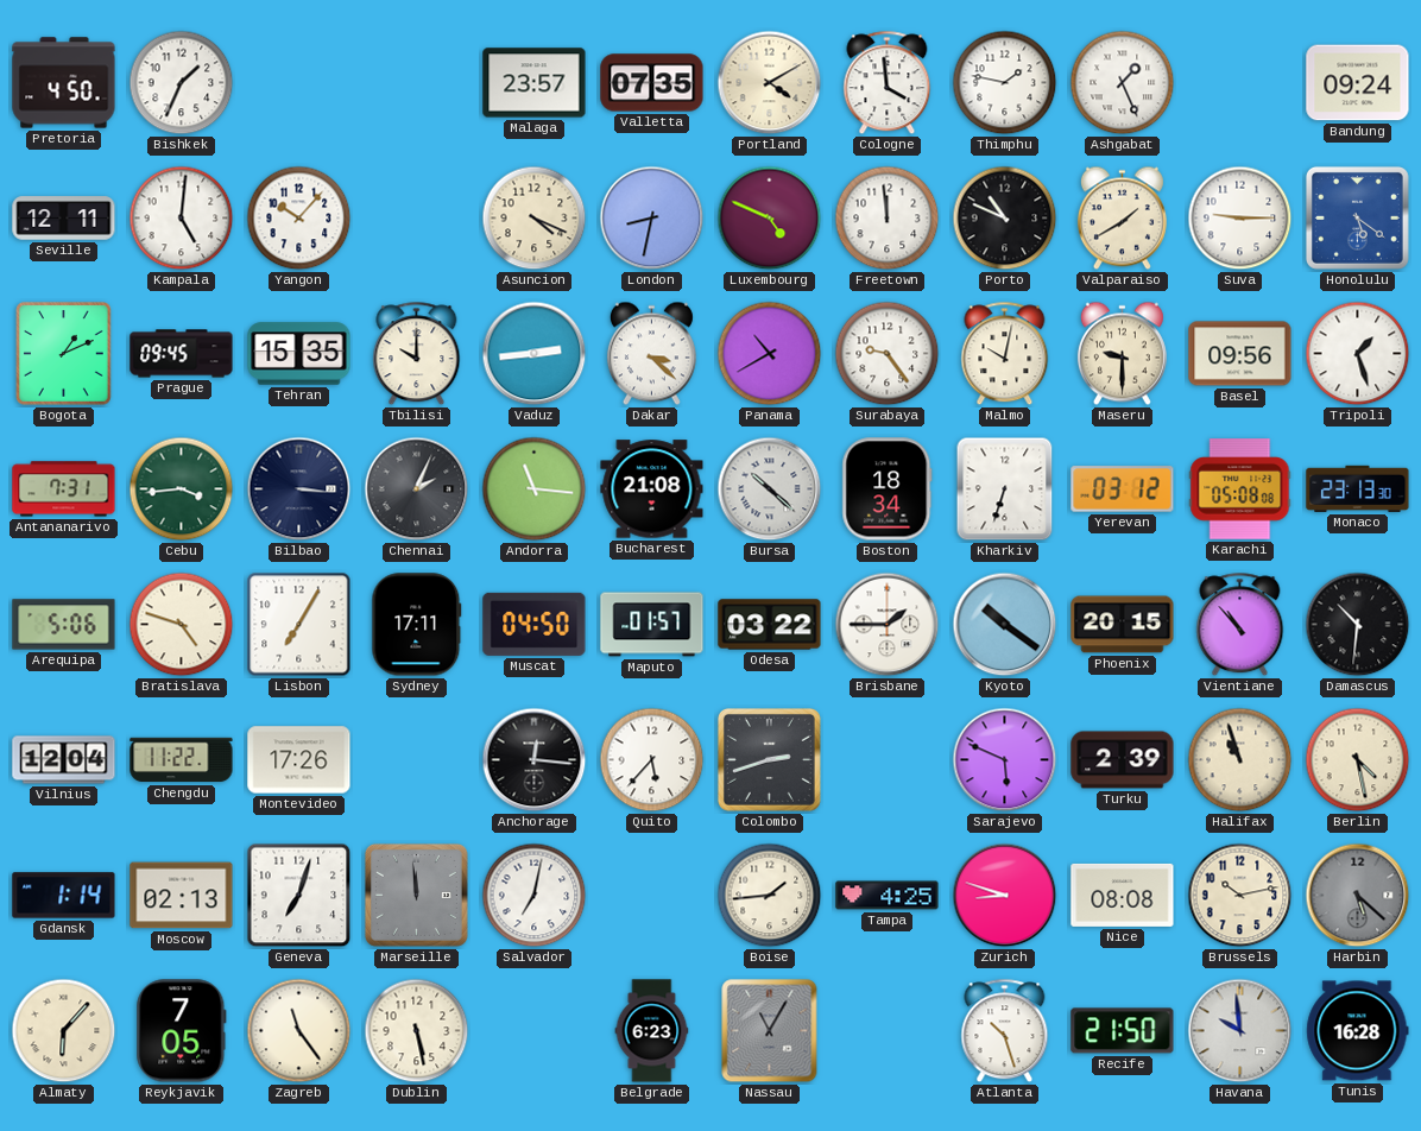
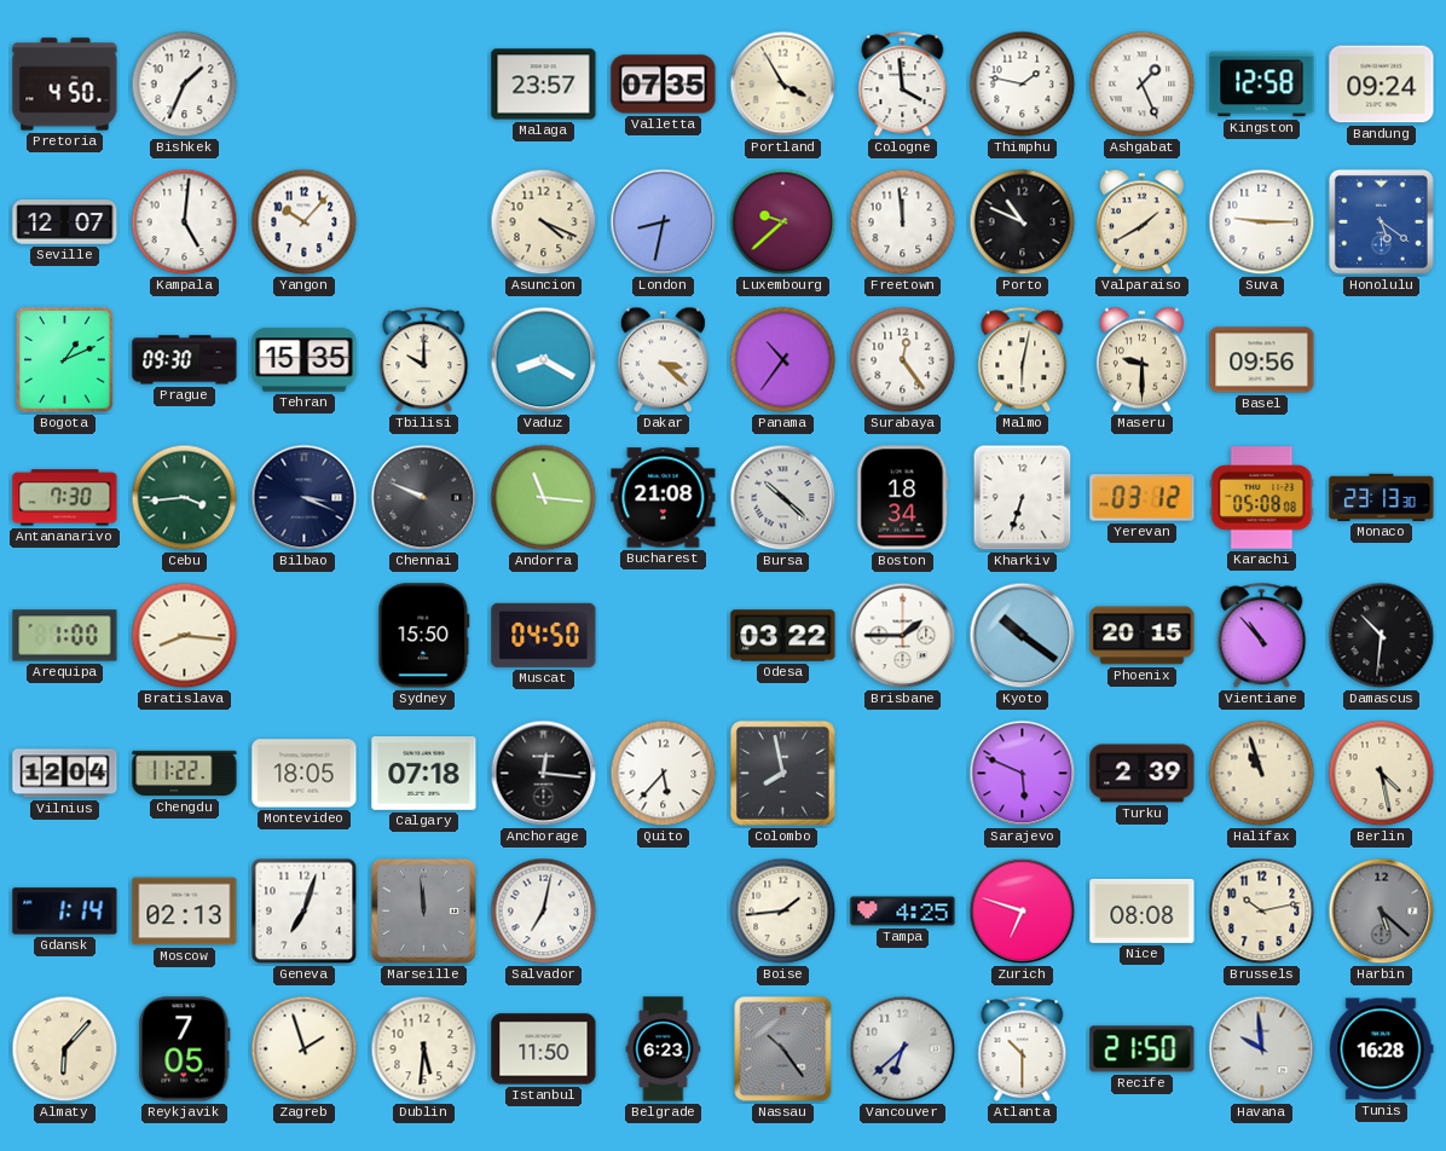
Portland: 4:10 -> 3:55 (783, 85)
Kingston: none -> 12:58 (1262, 85)
Seville: 12:11 -> 12:07 (65, 222)
Luxembourg: 4:49 -> 9:38 (783, 222)
Prague: 09:45 -> 09:30 (185, 360)
Vaduz: 2:44 -> 8:20 (544, 360)
Panama: 10:40 -> 10:36 (783, 360)
Surabaya: 9:24 -> 12:24 (903, 360)
Malmo: 10:02 -> 6:02 (1023, 360)
Tripoli: 1:27 -> none (1358, 354)
Antananarivo: 7:31 -> 7:30 (65, 498)
Bilbao: 3:16 -> 3:19 (305, 498)
Chennai: 2:04 -> 9:49 (424, 498)
Arequipa: 5:06 -> 1:00 (65, 636)
Bratislava: 4:48 -> 8:16 (185, 636)
Lisbon: 7:05 -> none (299, 625)
Sydney: 17:11 -> 15:50 (424, 636)
Maputo: 01:57 -> none (652, 625)
Montevideo: 17:26 -> 18:05 (305, 774)
Calgary: none -> 07:18 (424, 774)
Colombo: 2:42 -> 7:58 (782, 773)
Zurich: 8:48 -> 6:48 (1023, 912)
Zagreb: 11:24 -> 1:57 (305, 1049)
Dublin: 5:28 -> 5:31 (424, 1049)
Istanbul: none -> 11:50 (544, 1049)
Nassau: 11:05 -> 10:24 (783, 1049)
Vancouver: none -> 6:38 (903, 1049)
Atlanta: 10:27 -> 10:30 (1023, 1049)
